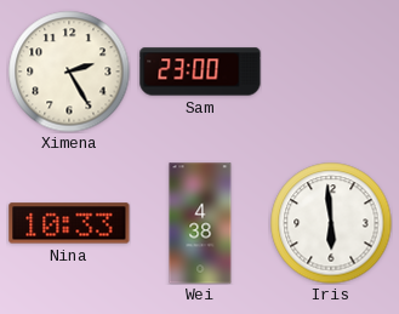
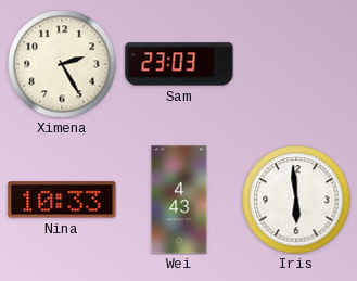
Sam: 23:00 -> 23:03 (179, 64)
Wei: 4:38 -> 4:43 (179, 200)
